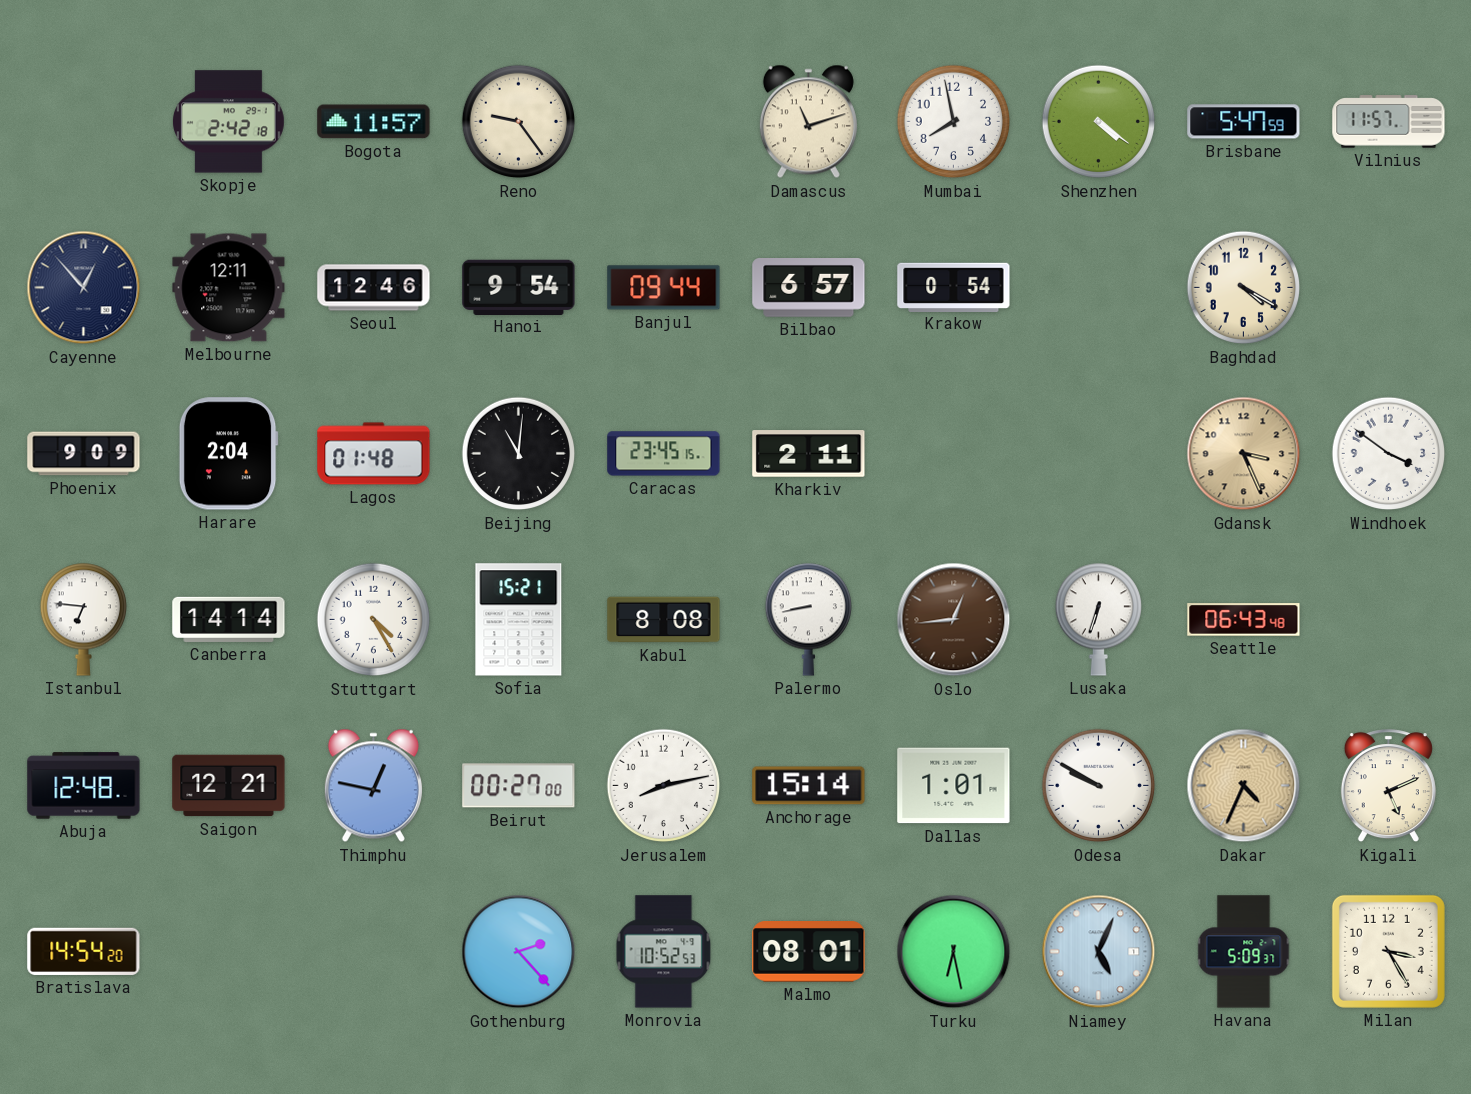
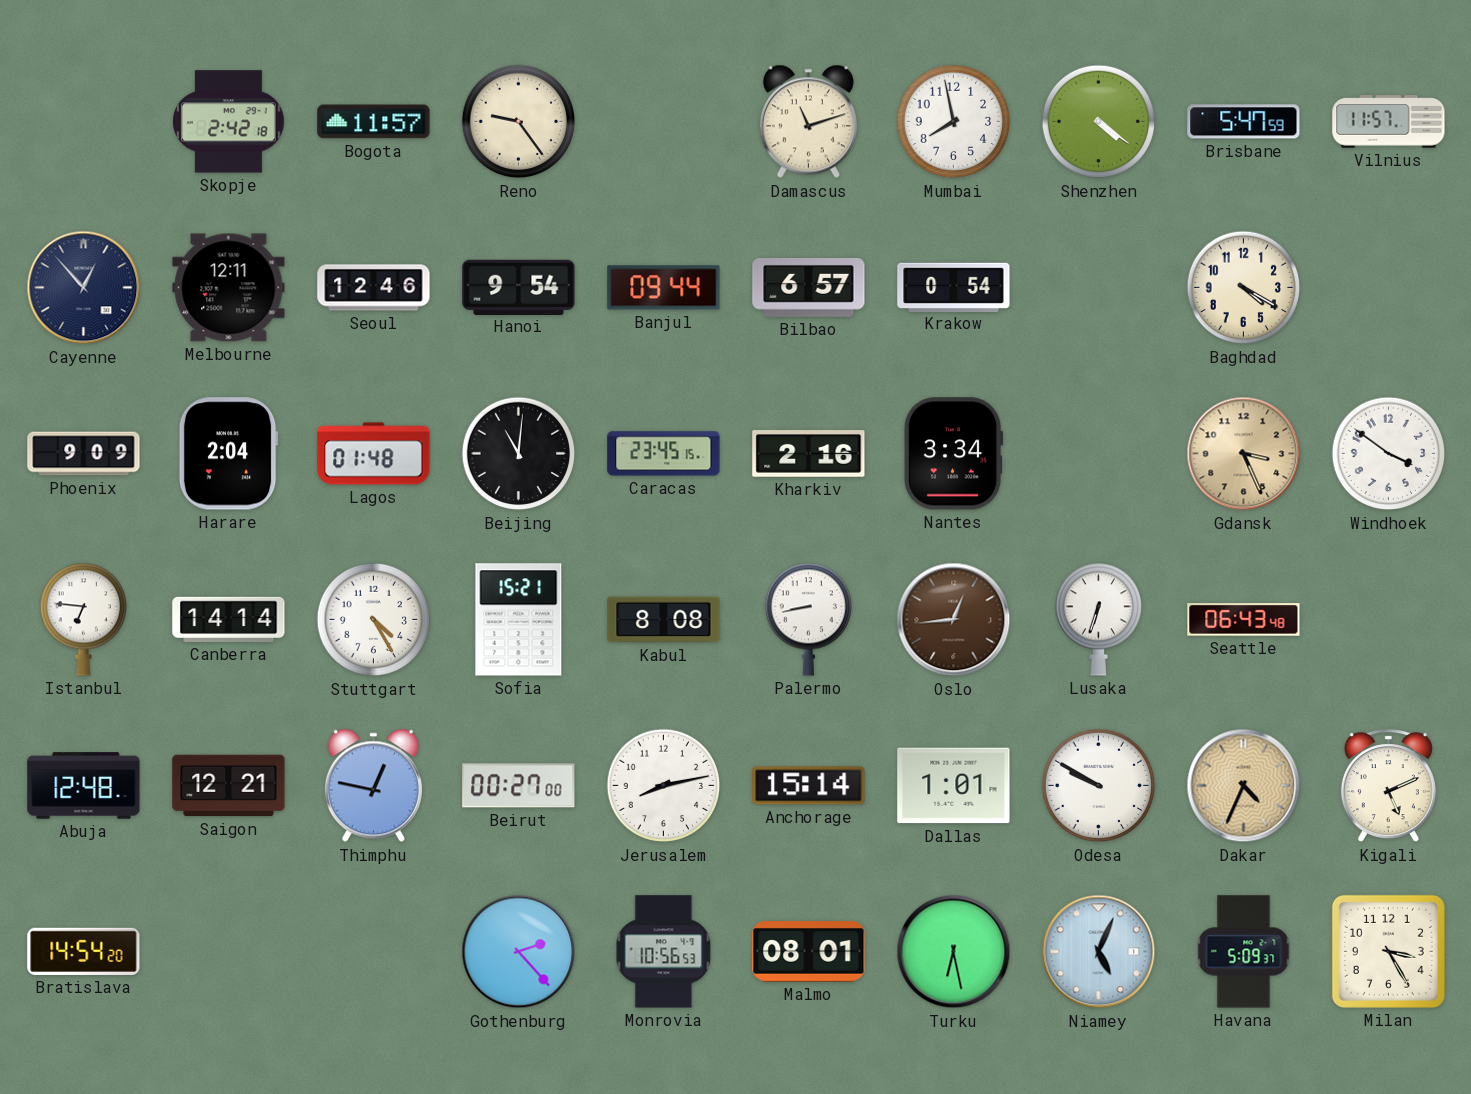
Kharkiv: 2:11 -> 2:16 (809, 454)
Nantes: none -> 3:34 (953, 454)
Monrovia: 10:52 -> 10:56 (664, 952)
